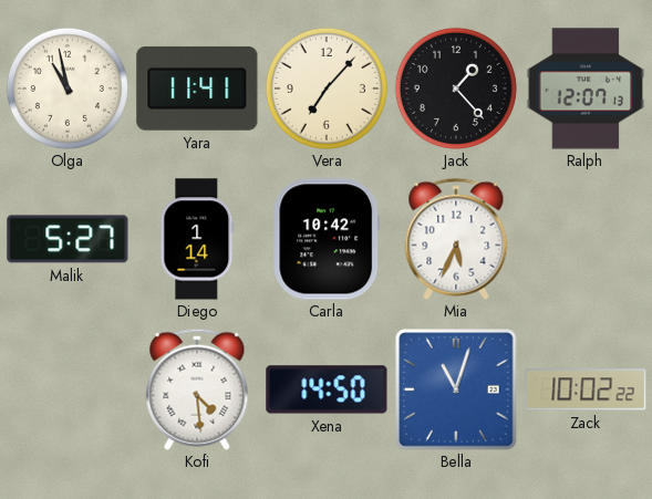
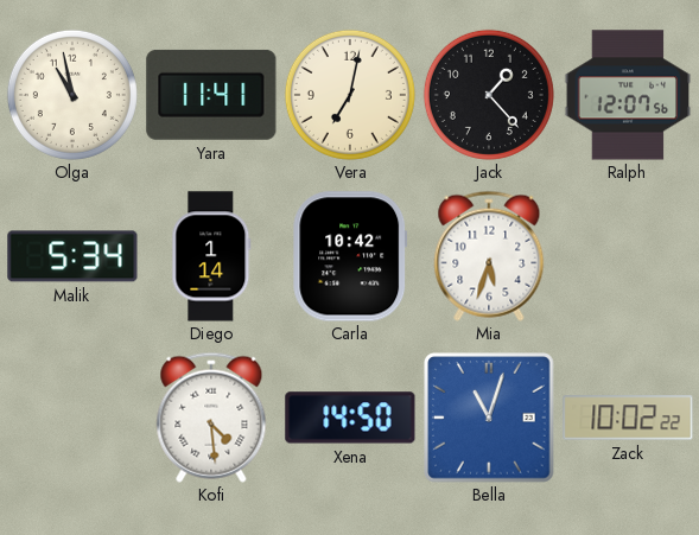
Vera: 7:07 -> 7:02 (350, 95)
Ralph: 12:07:13 -> 12:07:56 (628, 95)
Malik: 5:27 -> 5:34 (72, 256)
Mia: 5:34 -> 5:33 (489, 256)
